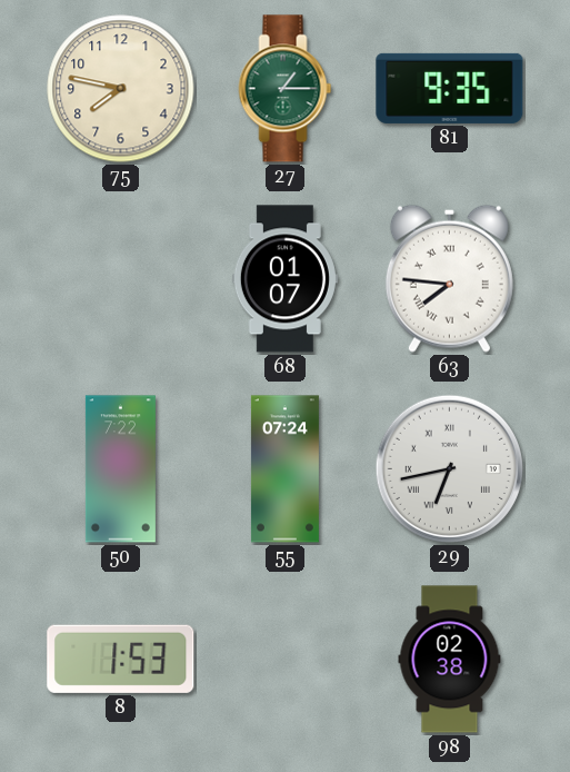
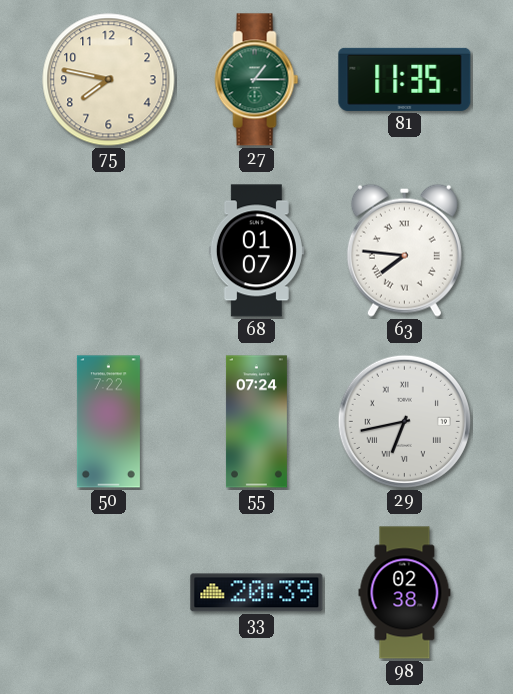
81: 9:35 -> 11:35 (405, 79)
8: 1:53 -> none (121, 659)
33: none -> 20:39 (257, 593)
